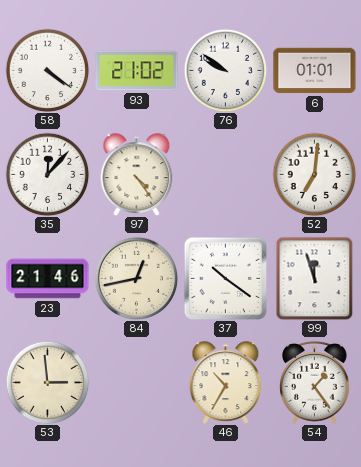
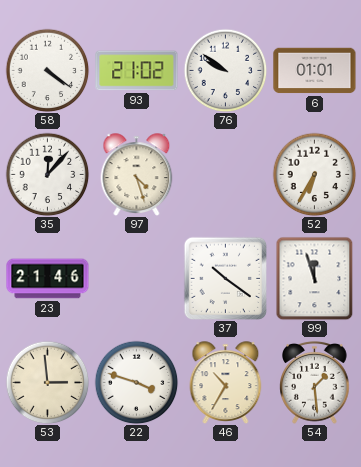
97: 4:24 -> 4:27 (137, 175)
52: 7:01 -> 6:35 (314, 174)
84: 12:43 -> none (136, 278)
22: none -> 3:48 (136, 382)
54: 1:24 -> 1:29 (315, 382)
